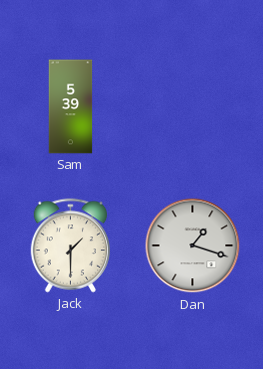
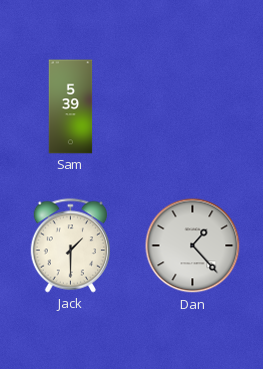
Dan: 1:18 -> 1:23 (193, 246)
